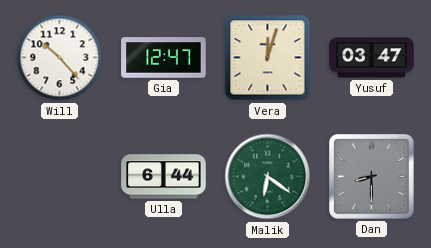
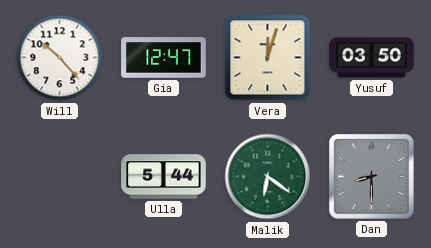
Yusuf: 03:47 -> 03:50 (372, 58)
Ulla: 6:44 -> 5:44 (164, 177)
